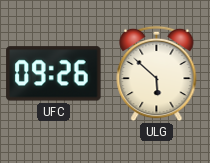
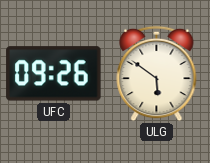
ULG: 5:52 -> 5:51 (157, 74)
